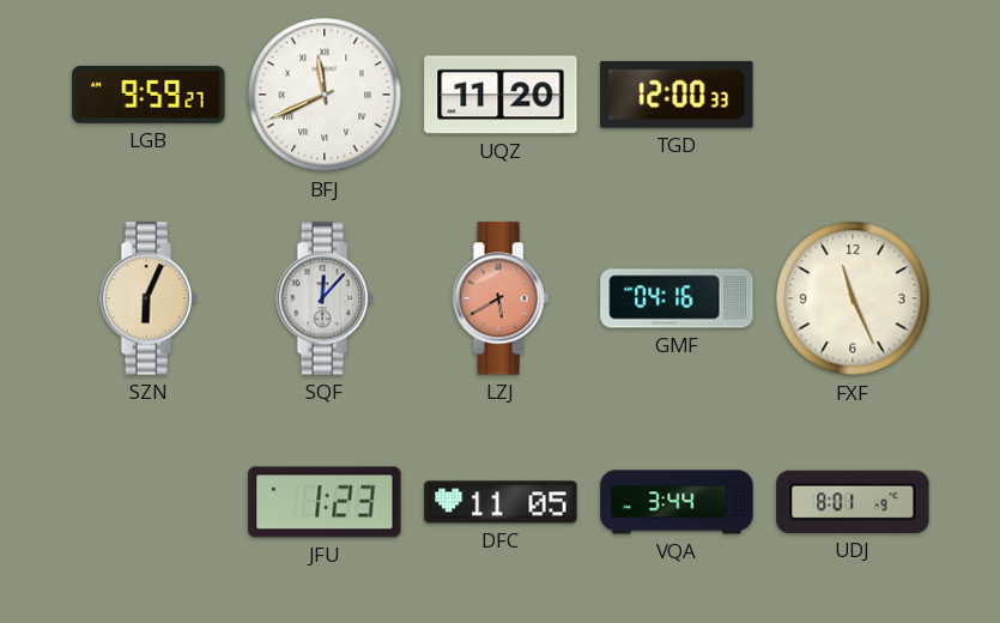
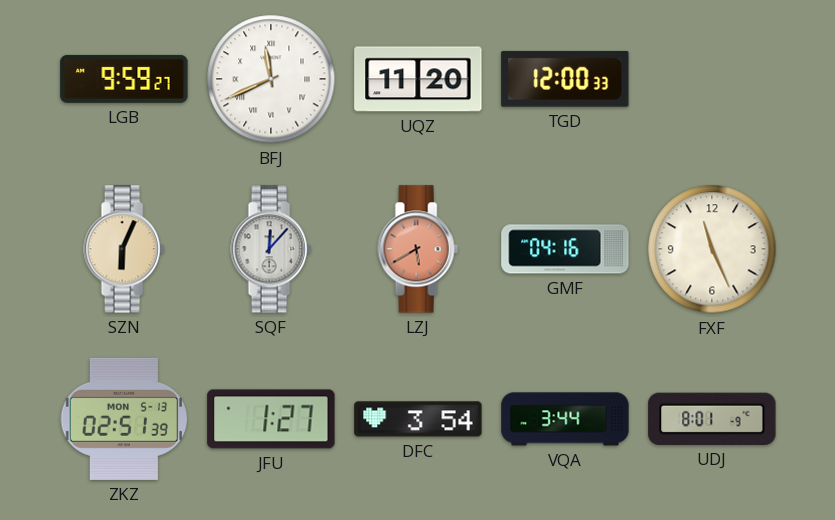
ZKZ: none -> 02:51 (124, 419)
JFU: 1:23 -> 1:27 (271, 419)
DFC: 11:05 -> 3:54 (418, 419)
